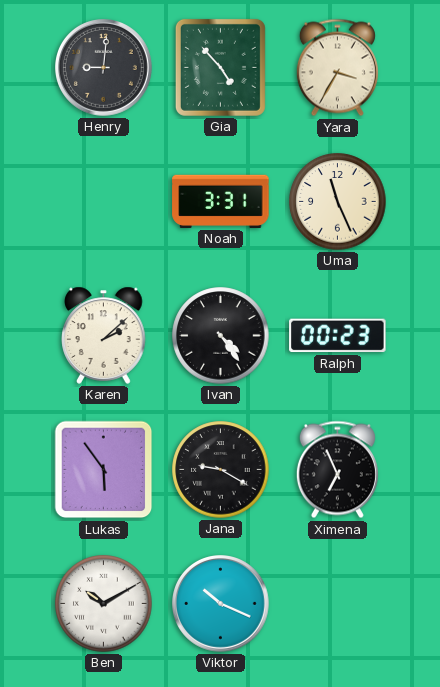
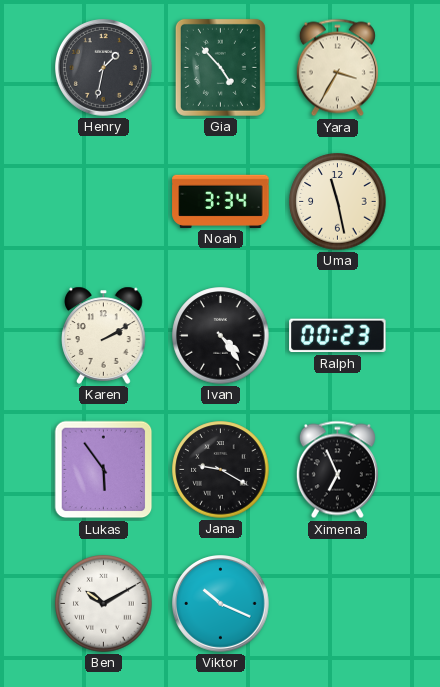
Henry: 9:01 -> 1:32 (104, 68)
Noah: 3:31 -> 3:34 (221, 201)
Uma: 11:26 -> 11:28 (338, 202)
Karen: 2:08 -> 2:10 (104, 335)
